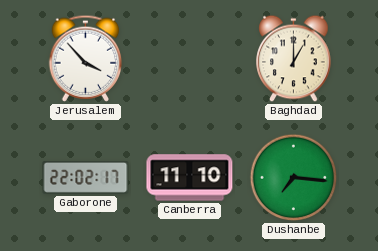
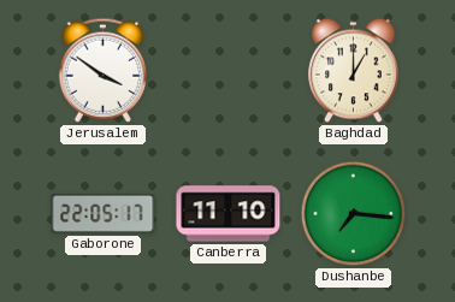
Jerusalem: 3:53 -> 3:51 (104, 70)
Gaborone: 22:02 -> 22:05 (104, 213)
